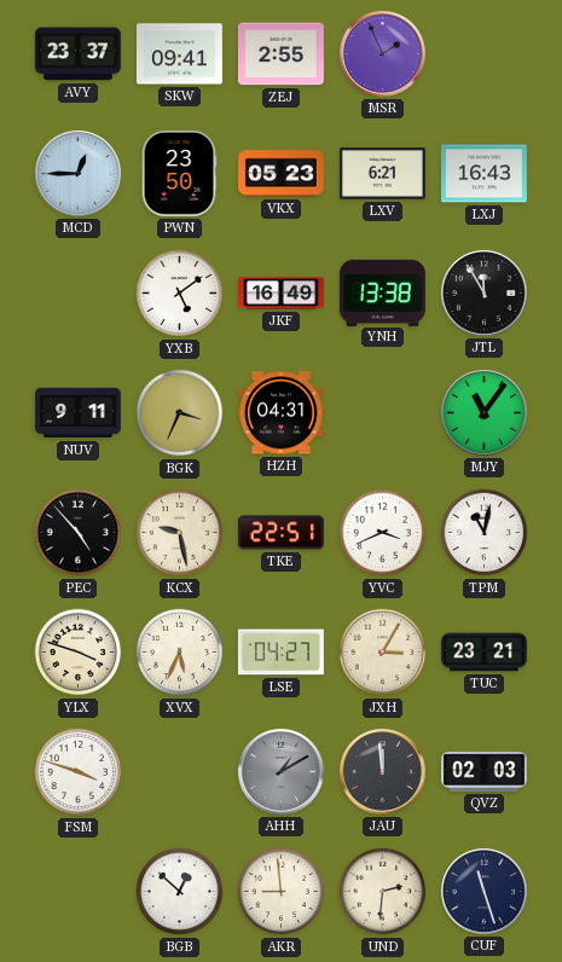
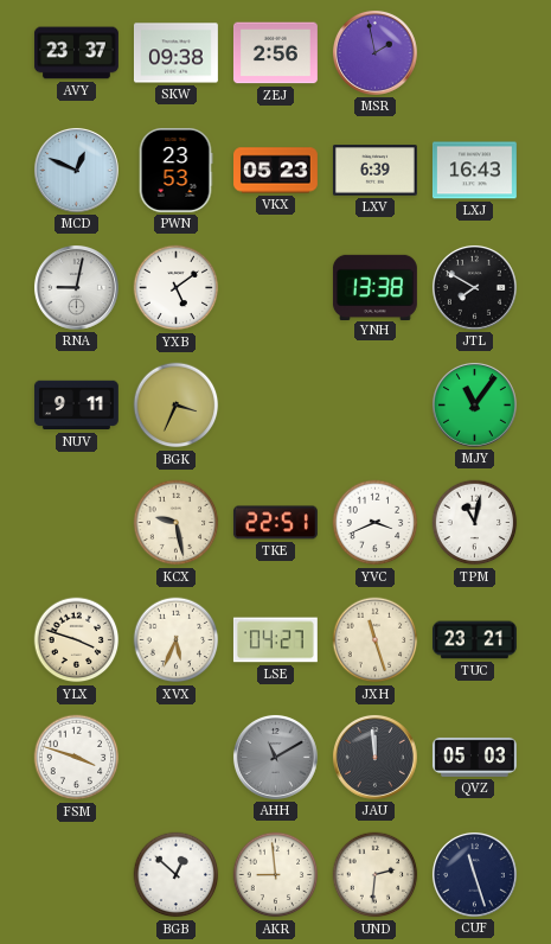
SKW: 09:41 -> 09:38 (175, 53)
ZEJ: 2:55 -> 2:56 (275, 53)
MSR: 1:56 -> 1:58 (374, 52)
MCD: 12:45 -> 12:49 (76, 170)
PWN: 23:50 -> 23:53 (175, 170)
LXV: 6:21 -> 6:39 (374, 171)
RNA: none -> 9:02 (76, 287)
JKF: 16:49 -> none (282, 294)
JTL: 11:55 -> 7:50 (474, 287)
HZH: 04:31 -> none (280, 413)
PEC: 4:53 -> none (79, 533)
JXH: 3:05 -> 11:27 (376, 640)
AHH: 1:10 -> 11:10 (275, 757)
QVZ: 02:03 -> 05:03 (474, 757)
